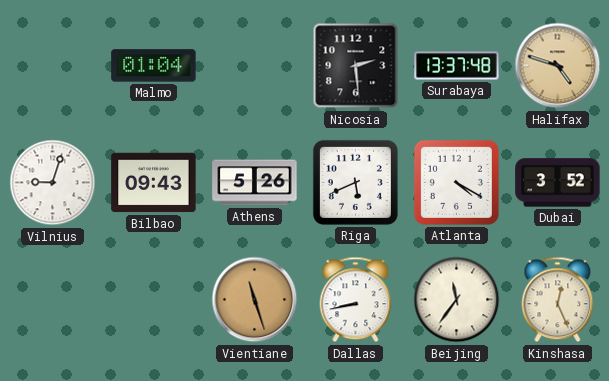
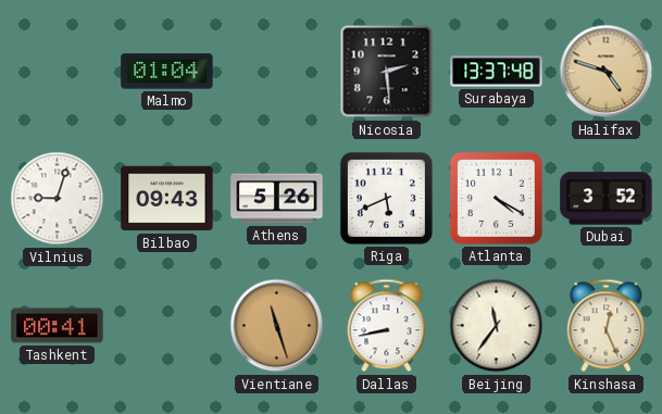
Tashkent: none -> 00:41 (58, 326)
